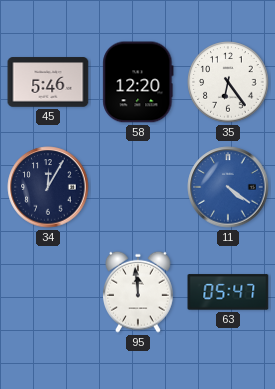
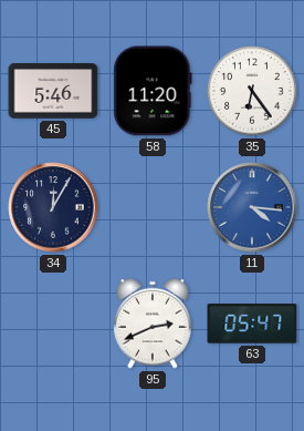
58: 12:20 -> 11:20 (153, 91)
11: 4:21 -> 4:16 (252, 207)
95: 11:59 -> 2:41 (154, 324)
